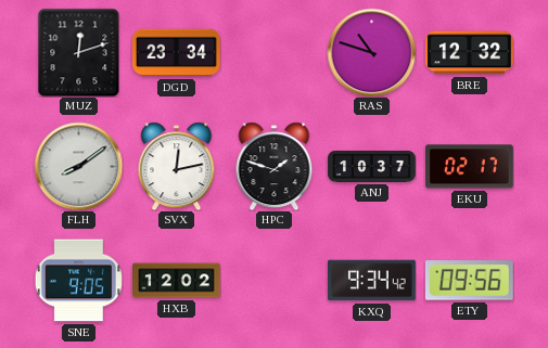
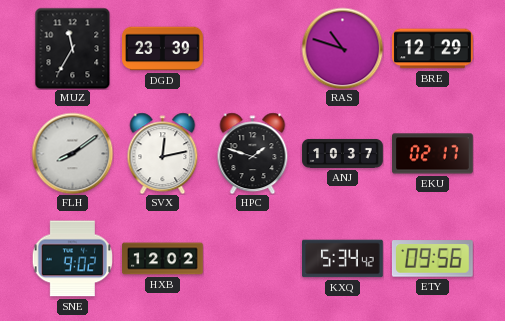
MUZ: 12:12 -> 11:35 (73, 48)
DGD: 23:34 -> 23:39 (163, 49)
BRE: 12:32 -> 12:29 (433, 49)
SNE: 9:05 -> 9:02 (72, 259)
KXQ: 9:34 -> 5:34 (343, 259)
